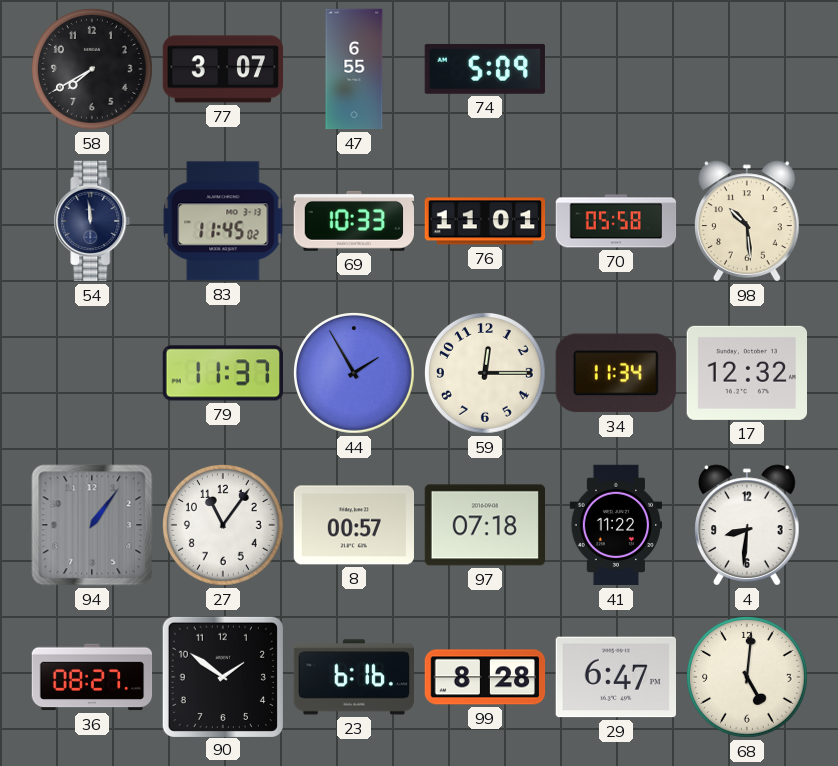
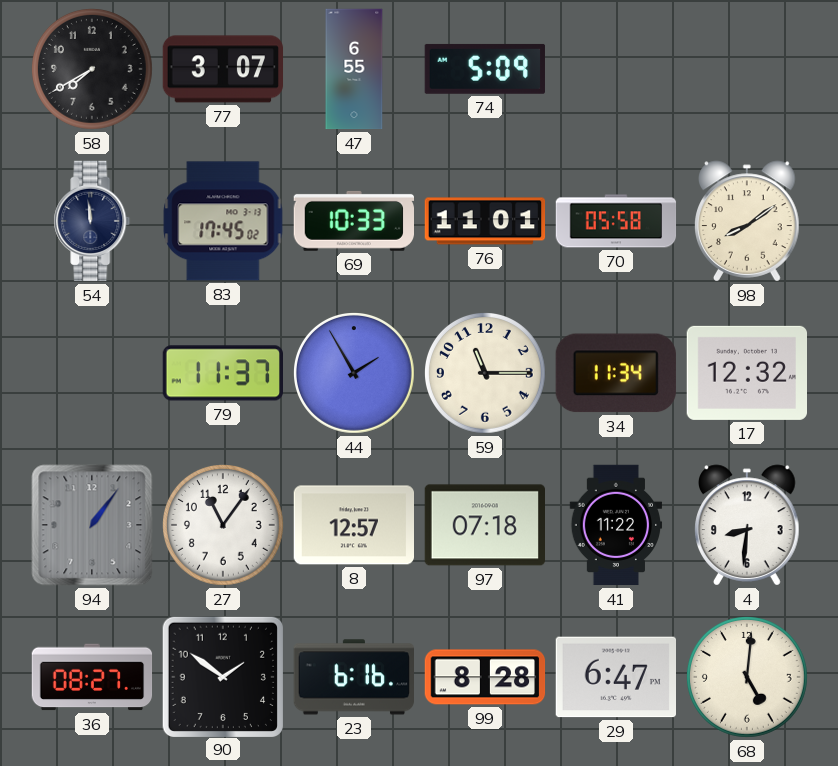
83: 11:45 -> 17:45 (223, 221)
98: 10:29 -> 8:09 (748, 221)
59: 12:15 -> 11:15 (486, 374)
8: 00:57 -> 12:57 (353, 525)
